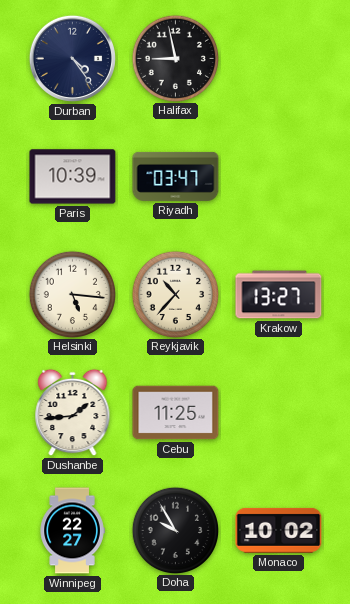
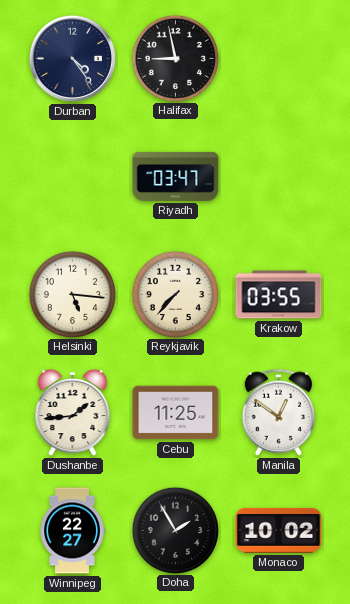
Paris: 10:39 -> none (73, 177)
Reykjavik: 10:37 -> 7:37 (175, 294)
Krakow: 13:27 -> 03:55 (279, 295)
Manila: none -> 12:51 (278, 412)
Doha: 9:55 -> 1:55 (175, 530)
